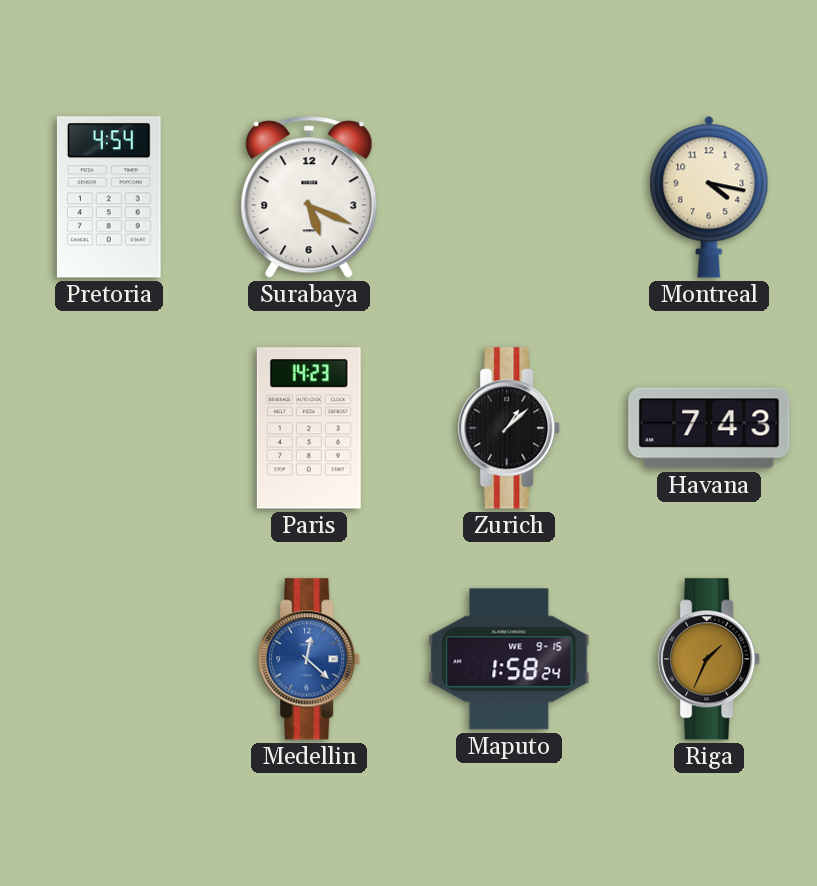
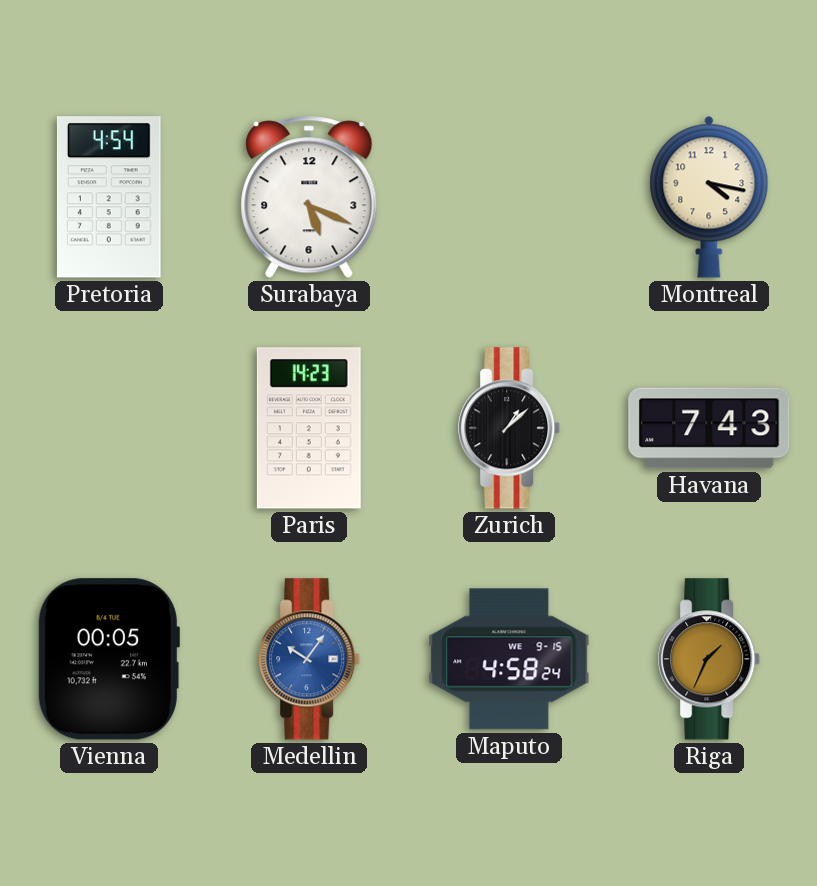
Vienna: none -> 00:05 (109, 659)
Medellin: 12:22 -> 10:06 (310, 659)
Maputo: 1:58 -> 4:58 (509, 659)
